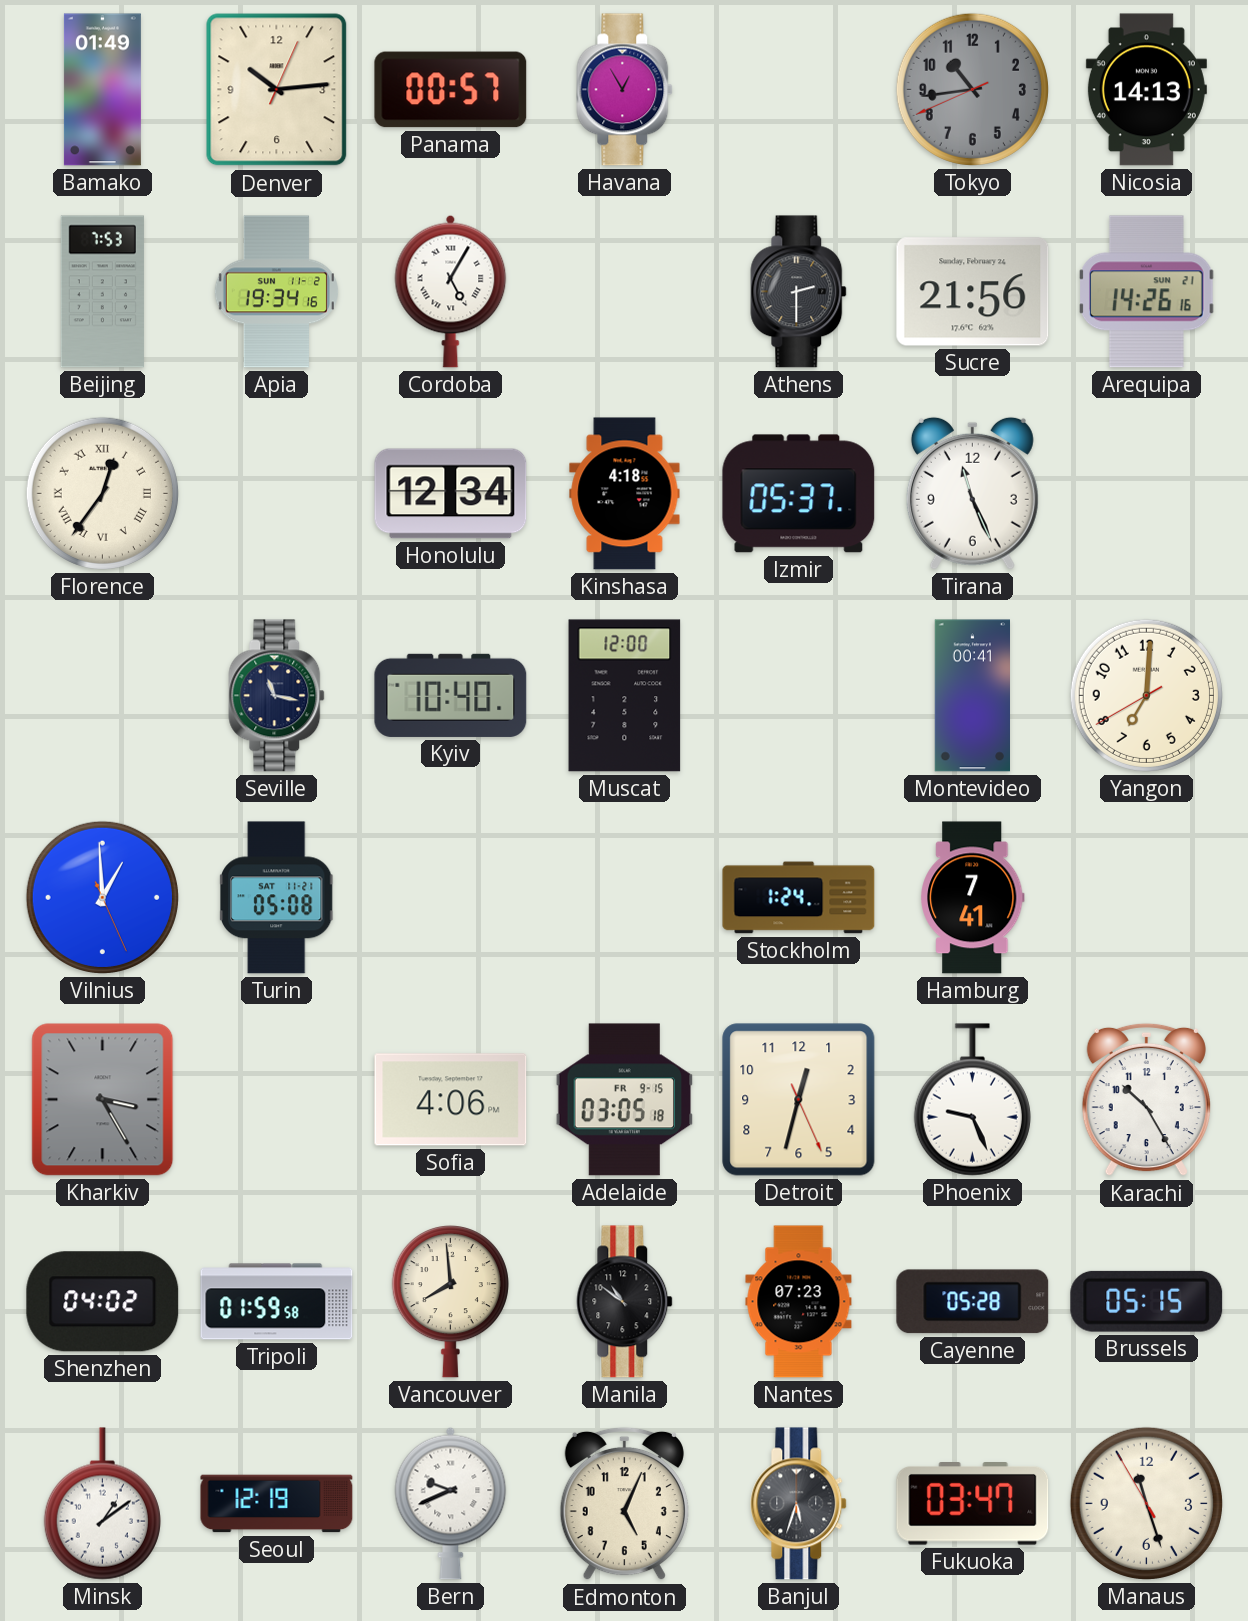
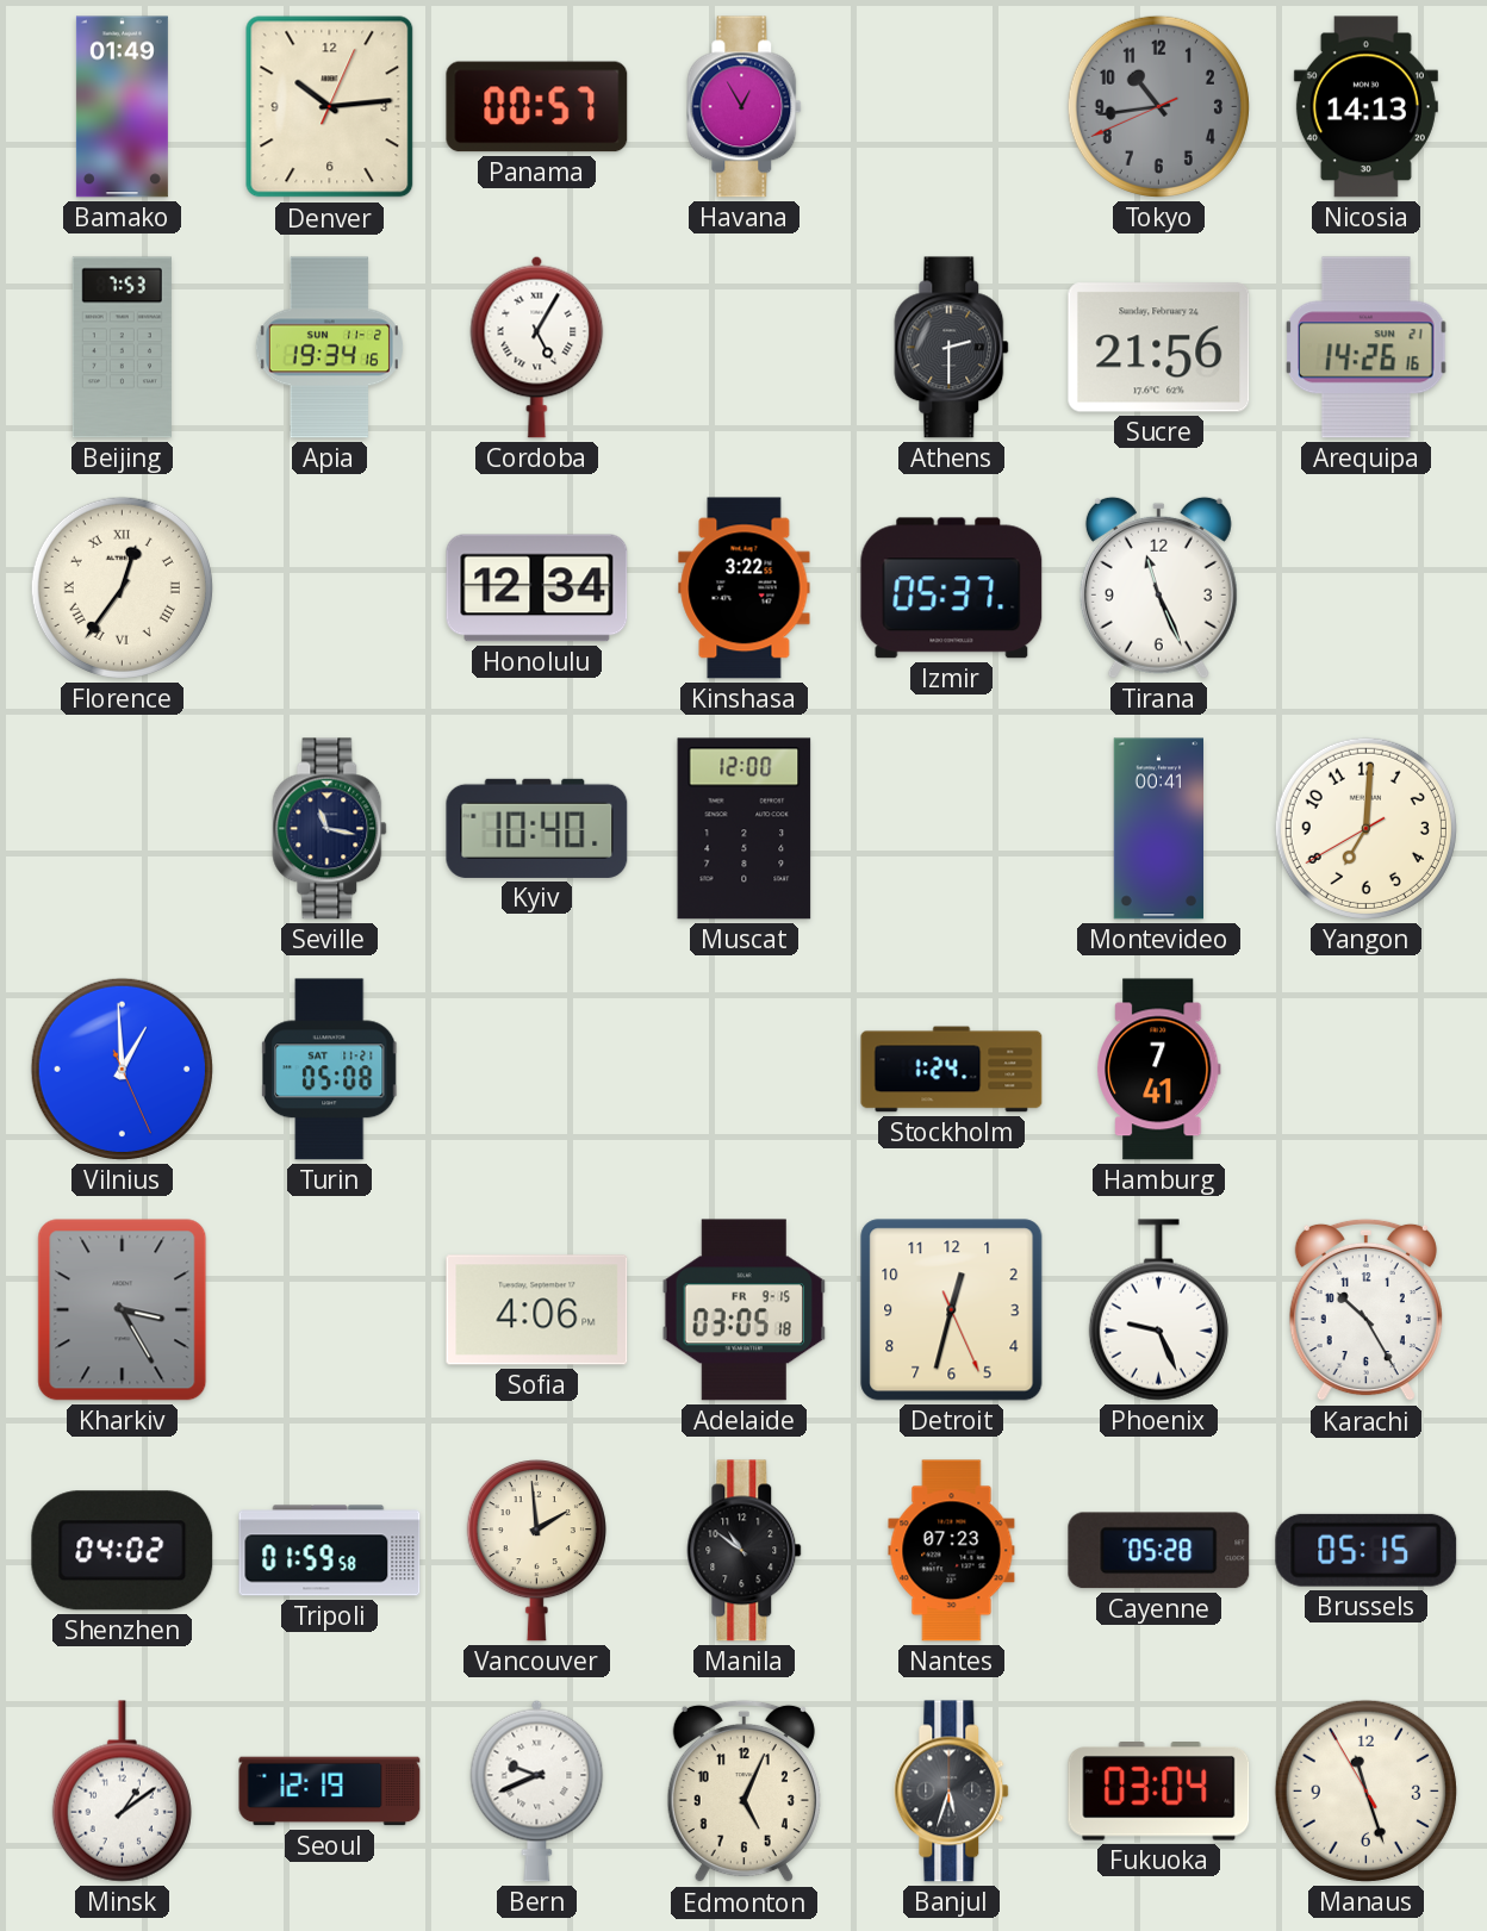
Kinshasa: 4:18 -> 3:22 (745, 588)
Vancouver: 7:59 -> 1:59 (536, 1551)
Fukuoka: 03:47 -> 03:04 (1159, 1792)
